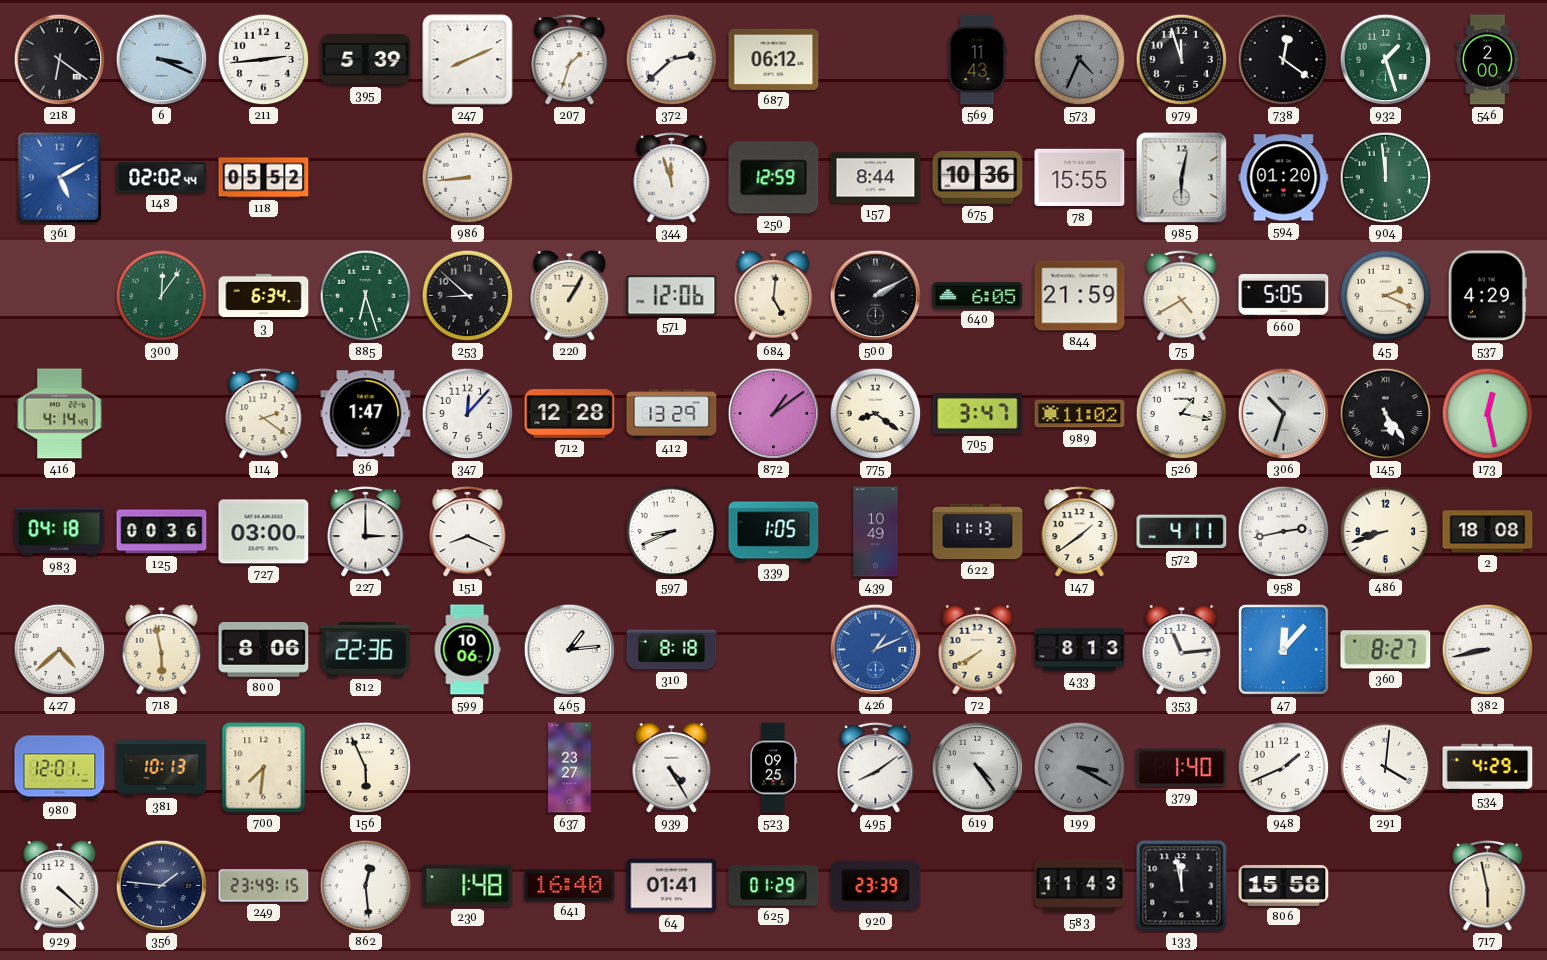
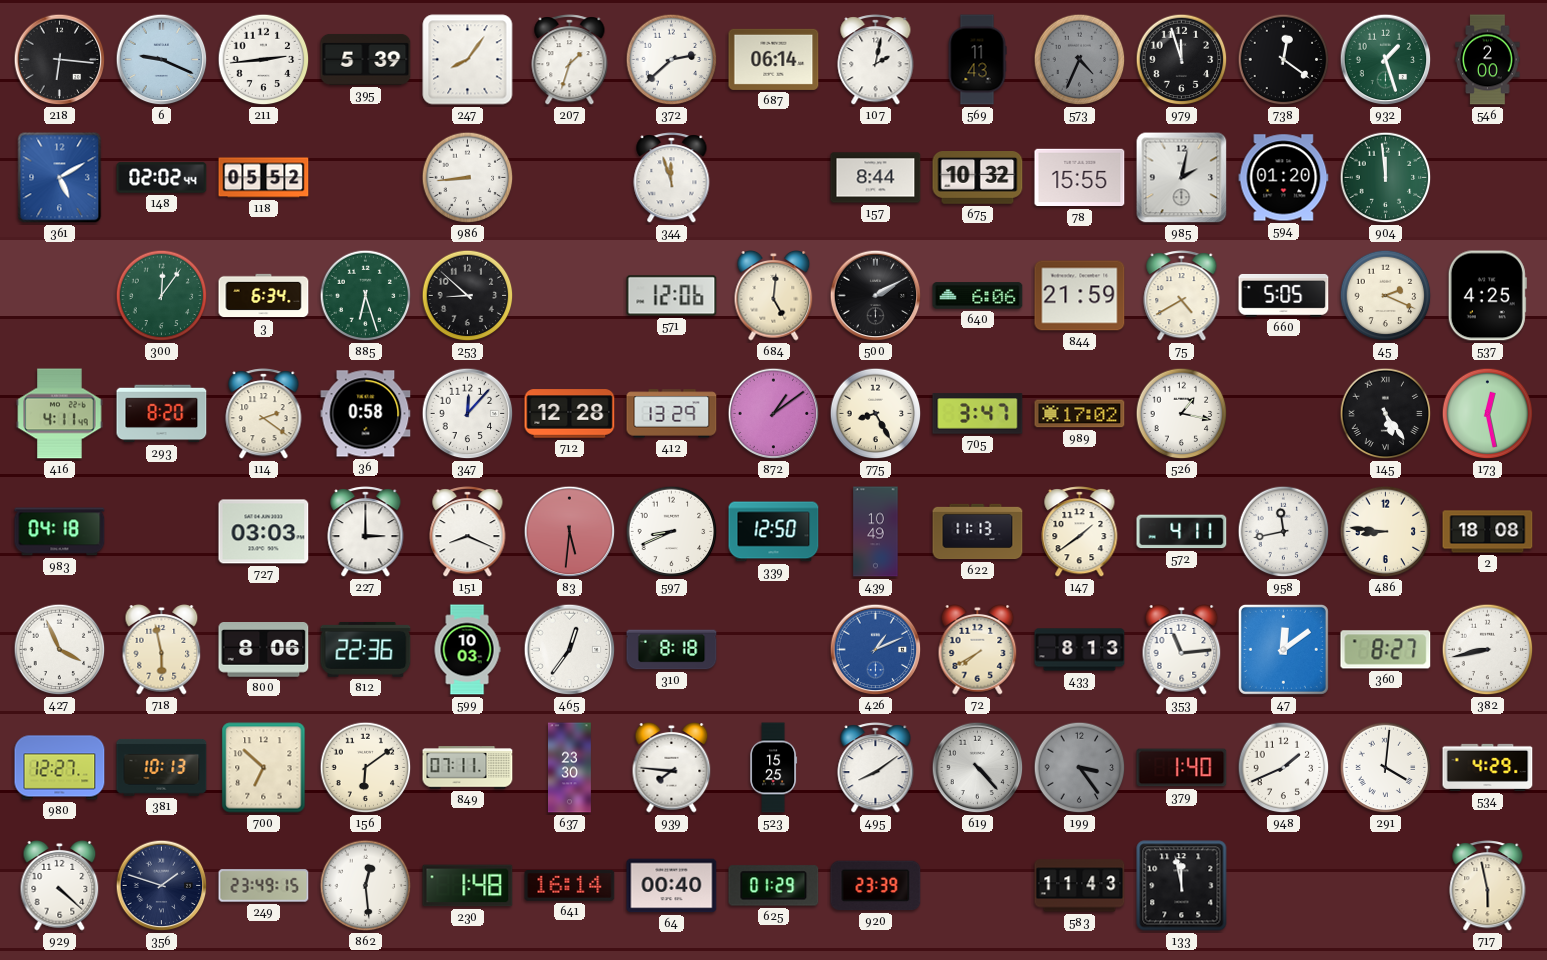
218: 6:21 -> 6:16 (60, 60)
6: 3:19 -> 9:19 (162, 60)
247: 8:11 -> 8:06 (468, 60)
687: 06:12 -> 06:14 (774, 59)
107: none -> 2:02 (876, 60)
250: 12:59 -> none (774, 178)
675: 10:36 -> 10:32 (978, 178)
985: 6:02 -> 2:02 (1182, 178)
220: 1:05 -> none (570, 296)
640: 6:05 -> 6:06 (978, 296)
537: 4:29 -> 4:25 (1487, 296)
416: 4:14 -> 4:11 (60, 414)
293: none -> 8:20 (162, 414)
36: 1:47 -> 0:58 (366, 414)
775: 8:21 -> 8:25 (876, 414)
989: 11:02 -> 17:02 (1080, 414)
306: 10:33 -> none (1284, 414)
125: 00:36 -> none (162, 532)
727: 03:00 -> 03:03 (264, 532)
83: none -> 5:31 (570, 532)
339: 1:05 -> 12:50 (774, 532)
958: 2:43 -> 11:43 (1284, 532)
486: 8:42 -> 8:46 (1386, 532)
427: 4:38 -> 3:56 (60, 650)
599: 10:06 -> 10:03 (467, 650)
465: 1:14 -> 12:36 (570, 650)
47: 12:07 -> 12:09 (1283, 649)
980: 12:01 -> 12:27 (60, 768)
700: 7:31 -> 6:52 (264, 768)
156: 5:56 -> 6:09 (366, 768)
849: none -> 07:11 (468, 768)
637: 23:27 -> 23:30 (570, 768)
939: 4:25 -> 7:46 (672, 768)
523: 09:25 -> 15:25 (774, 768)
619: 4:24 -> 4:23 (978, 768)
199: 3:20 -> 3:24 (1080, 768)
356: 1:46 -> 1:48 (162, 886)
641: 16:40 -> 16:14 (570, 886)
64: 01:41 -> 00:40 (672, 886)
806: 15:58 -> none (1284, 885)
